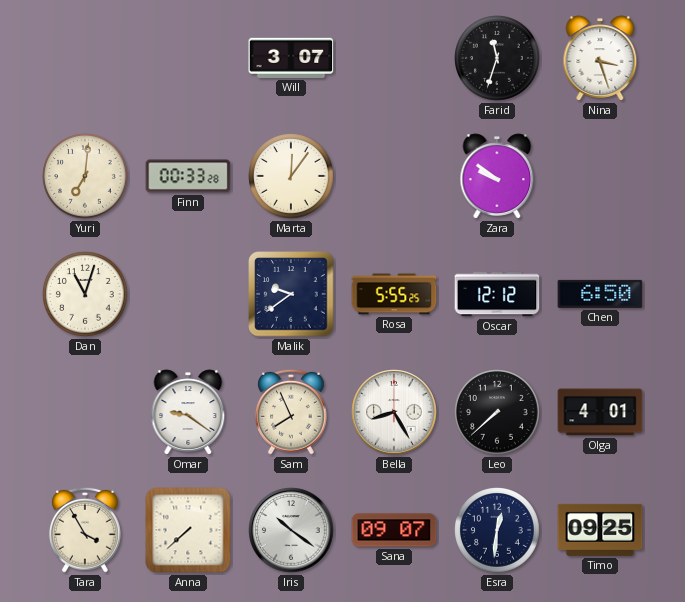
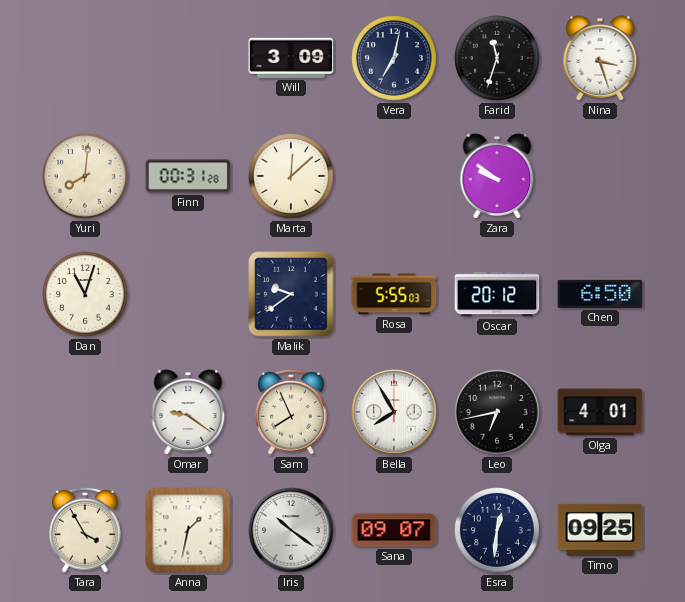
Will: 3:07 -> 3:09 (291, 58)
Vera: none -> 7:02 (395, 59)
Yuri: 7:01 -> 8:01 (86, 177)
Finn: 00:33 -> 00:31 (188, 176)
Marta: 12:06 -> 12:08 (292, 177)
Rosa: 5:55:25 -> 5:55:03 (394, 294)
Oscar: 12:12 -> 20:12 (497, 294)
Bella: 8:25 -> 7:55 (394, 412)
Leo: 7:38 -> 6:43 (498, 413)
Anna: 7:38 -> 1:32 (188, 530)
